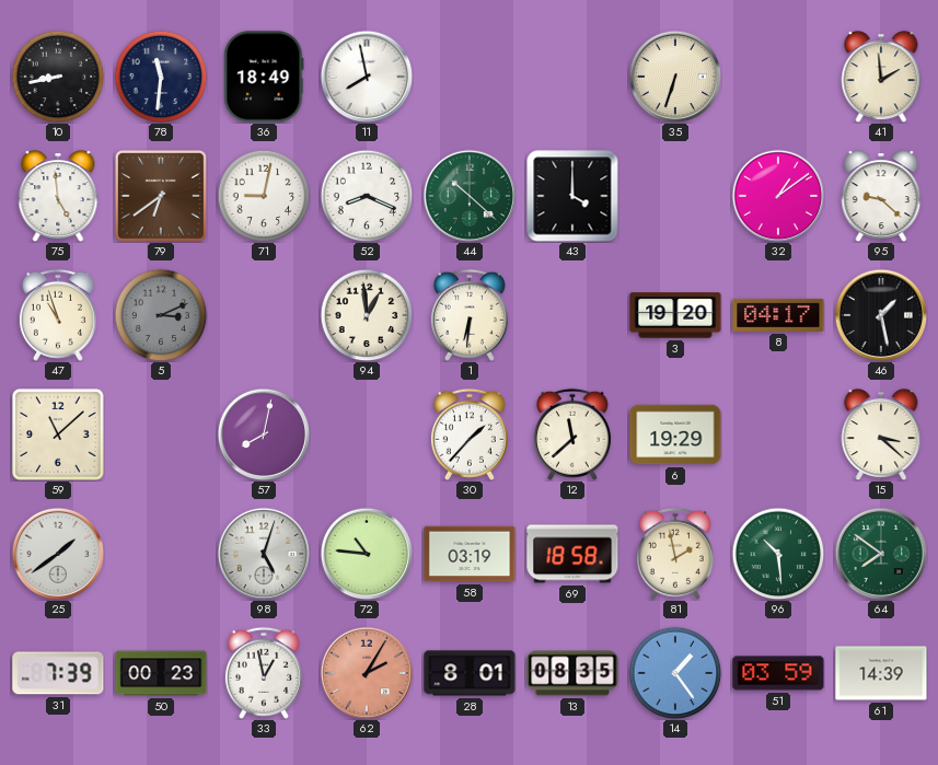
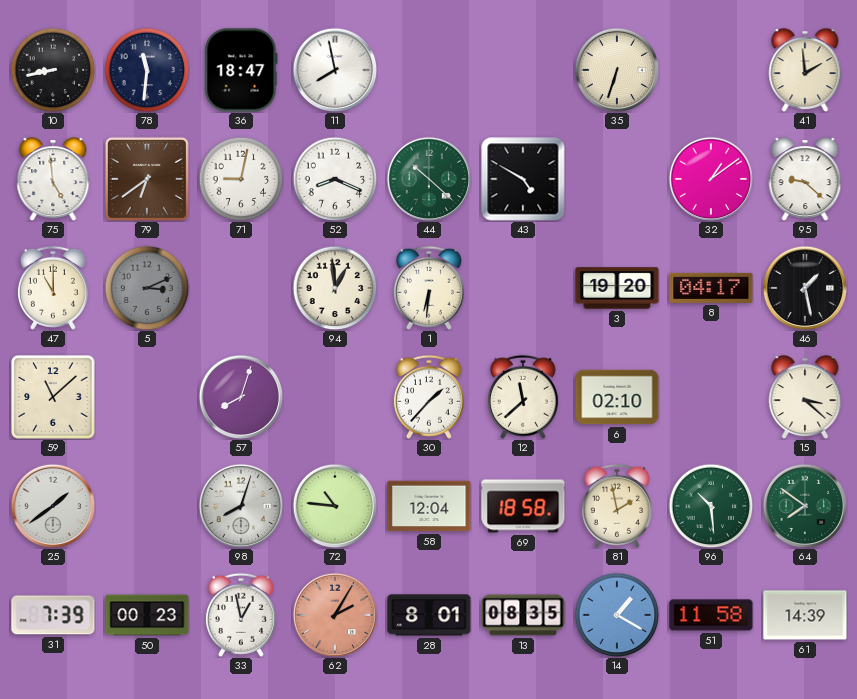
36: 18:49 -> 18:47 (241, 70)
43: 4:00 -> 4:50 (523, 179)
47: 10:57 -> 11:00 (53, 288)
57: 8:02 -> 8:03 (241, 397)
6: 19:29 -> 02:10 (617, 397)
98: 5:03 -> 8:03 (241, 506)
58: 03:19 -> 12:04 (429, 506)
14: 1:24 -> 1:20 (617, 615)
51: 03:59 -> 11:58 (711, 615)
